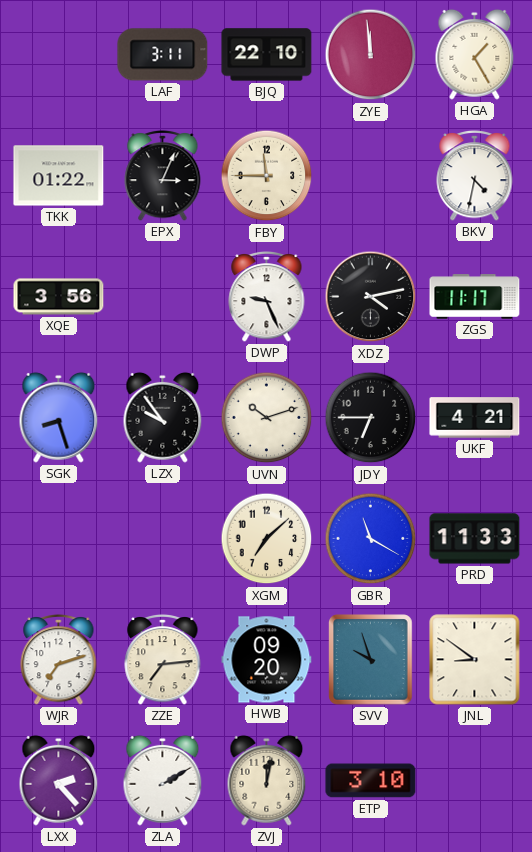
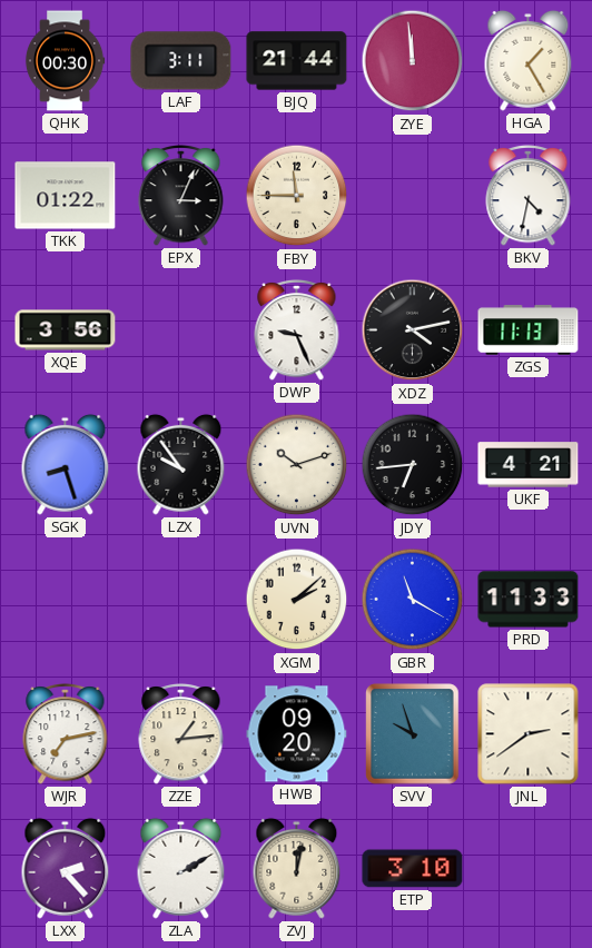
QHK: none -> 00:30 (65, 61)
BJQ: 22:10 -> 21:44 (297, 61)
ZGS: 11:17 -> 11:13 (529, 330)
JDY: 6:45 -> 6:44 (413, 465)
XGM: 7:08 -> 2:08 (297, 600)
WJR: 7:12 -> 7:13 (66, 733)
ZZE: 7:14 -> 1:14 (181, 733)
JNL: 8:51 -> 2:39 (529, 734)
